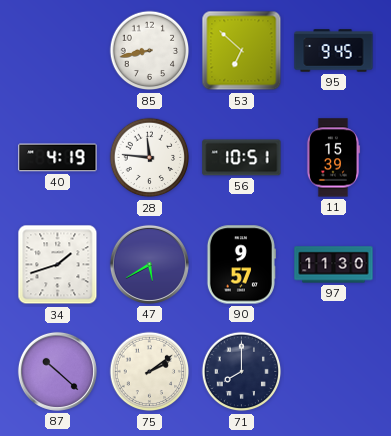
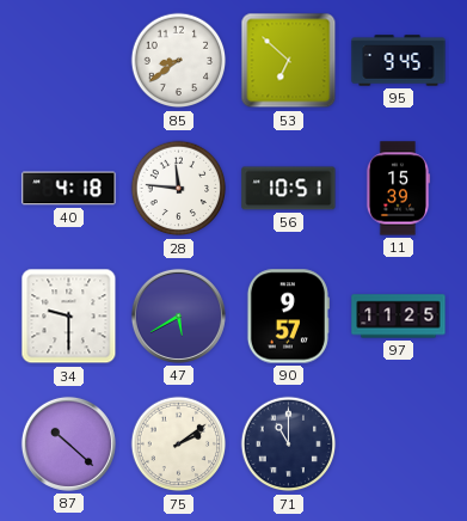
85: 8:43 -> 8:39 (179, 61)
40: 4:19 -> 4:18 (69, 189)
34: 1:42 -> 9:30 (69, 317)
97: 11:30 -> 11:25 (399, 317)
71: 8:00 -> 11:00 (289, 445)
